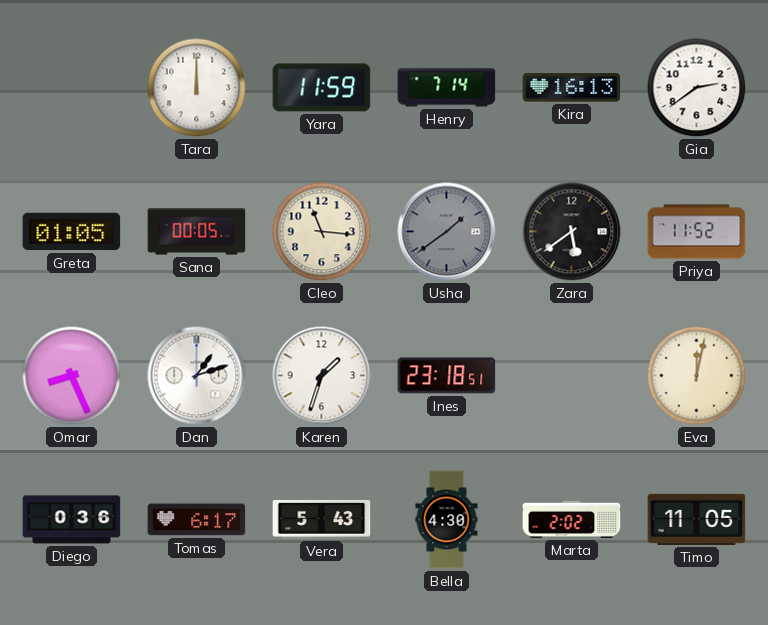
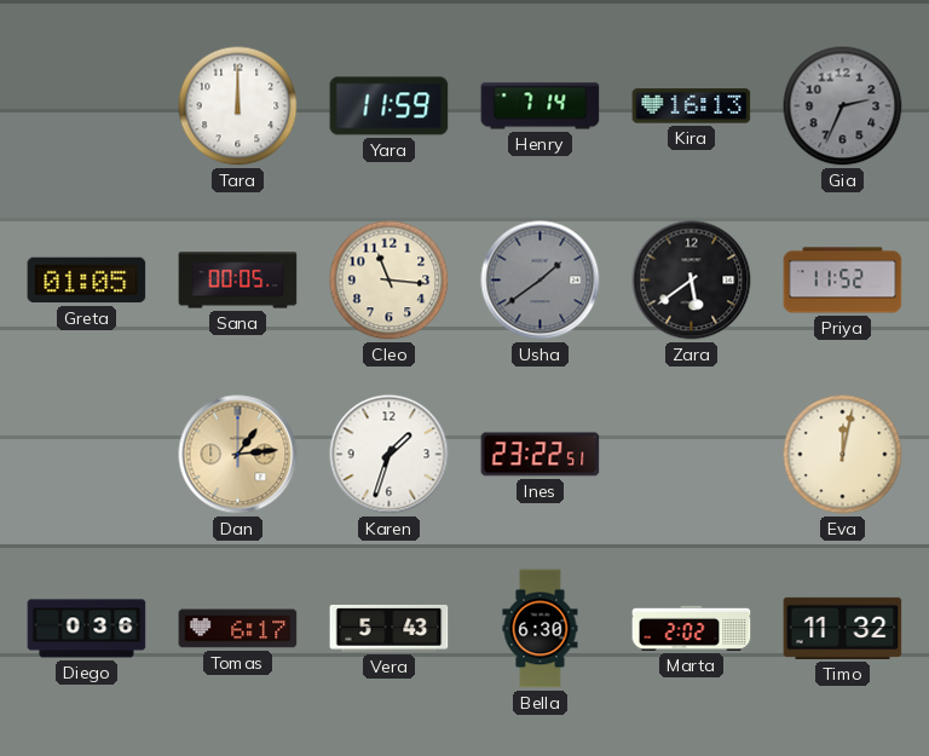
Gia: 2:39 -> 2:34 (843, 106)
Gia dial: white -> grey (843, 106)
Omar: 8:26 -> none (72, 376)
Dan: 1:12 -> 1:14 (238, 455)
Dan dial: white -> champagne (238, 455)
Ines: 23:18 -> 23:22 (541, 455)
Bella: 4:30 -> 6:30 (541, 629)
Timo: 11:05 -> 11:32 (843, 628)
